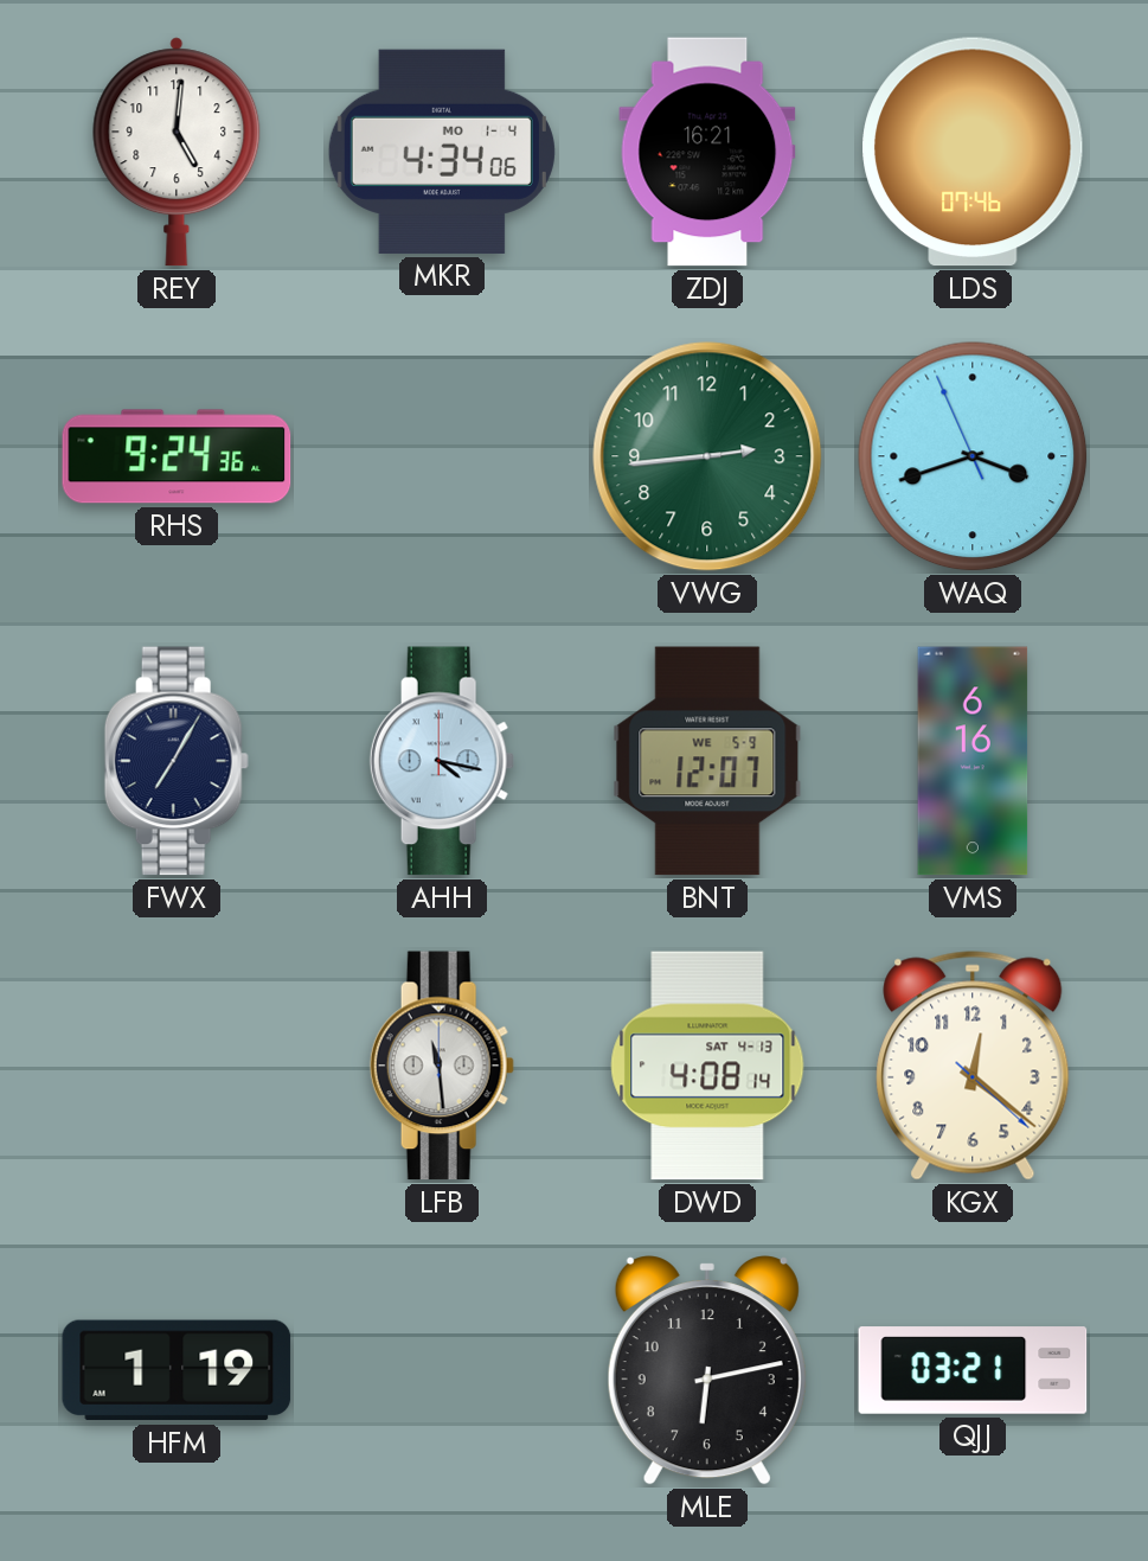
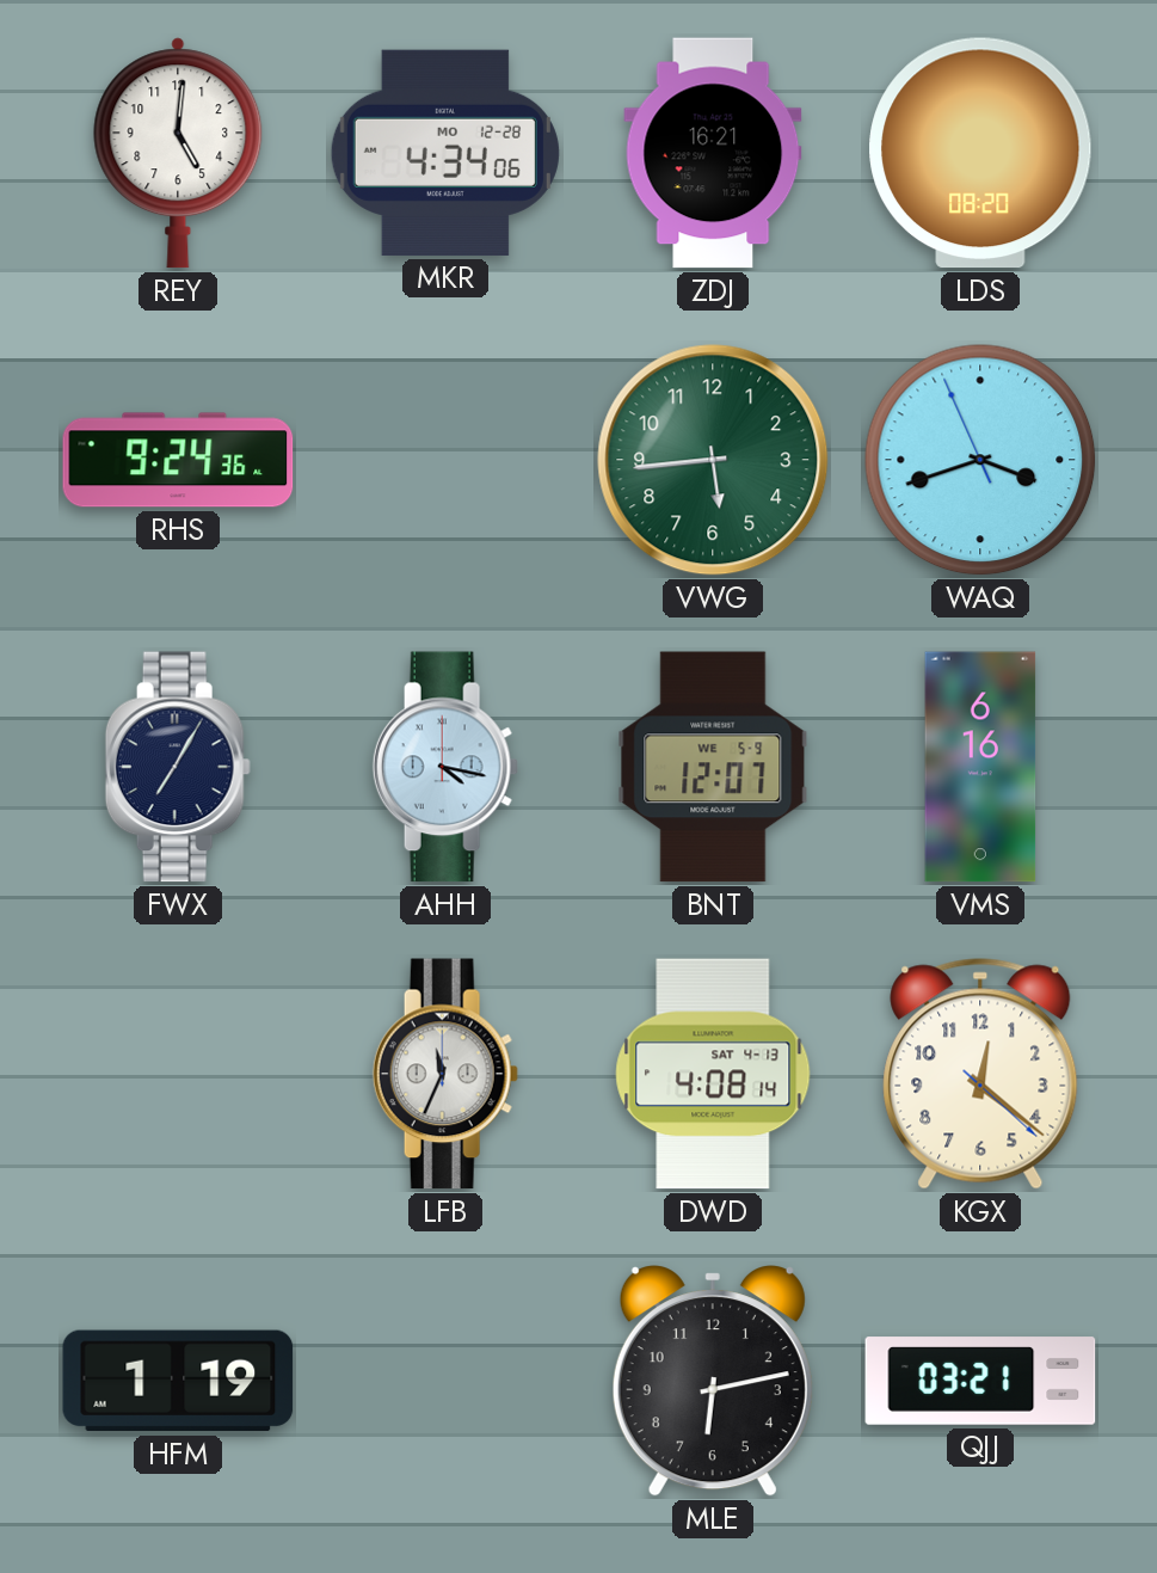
MKR date: MO 1-4 -> MO 12-28 (445, 153)
LDS: 07:46 -> 08:20 (980, 153)
VWG: 2:44 -> 5:44 (713, 460)
LFB: 11:29 -> 11:34 (445, 1074)
